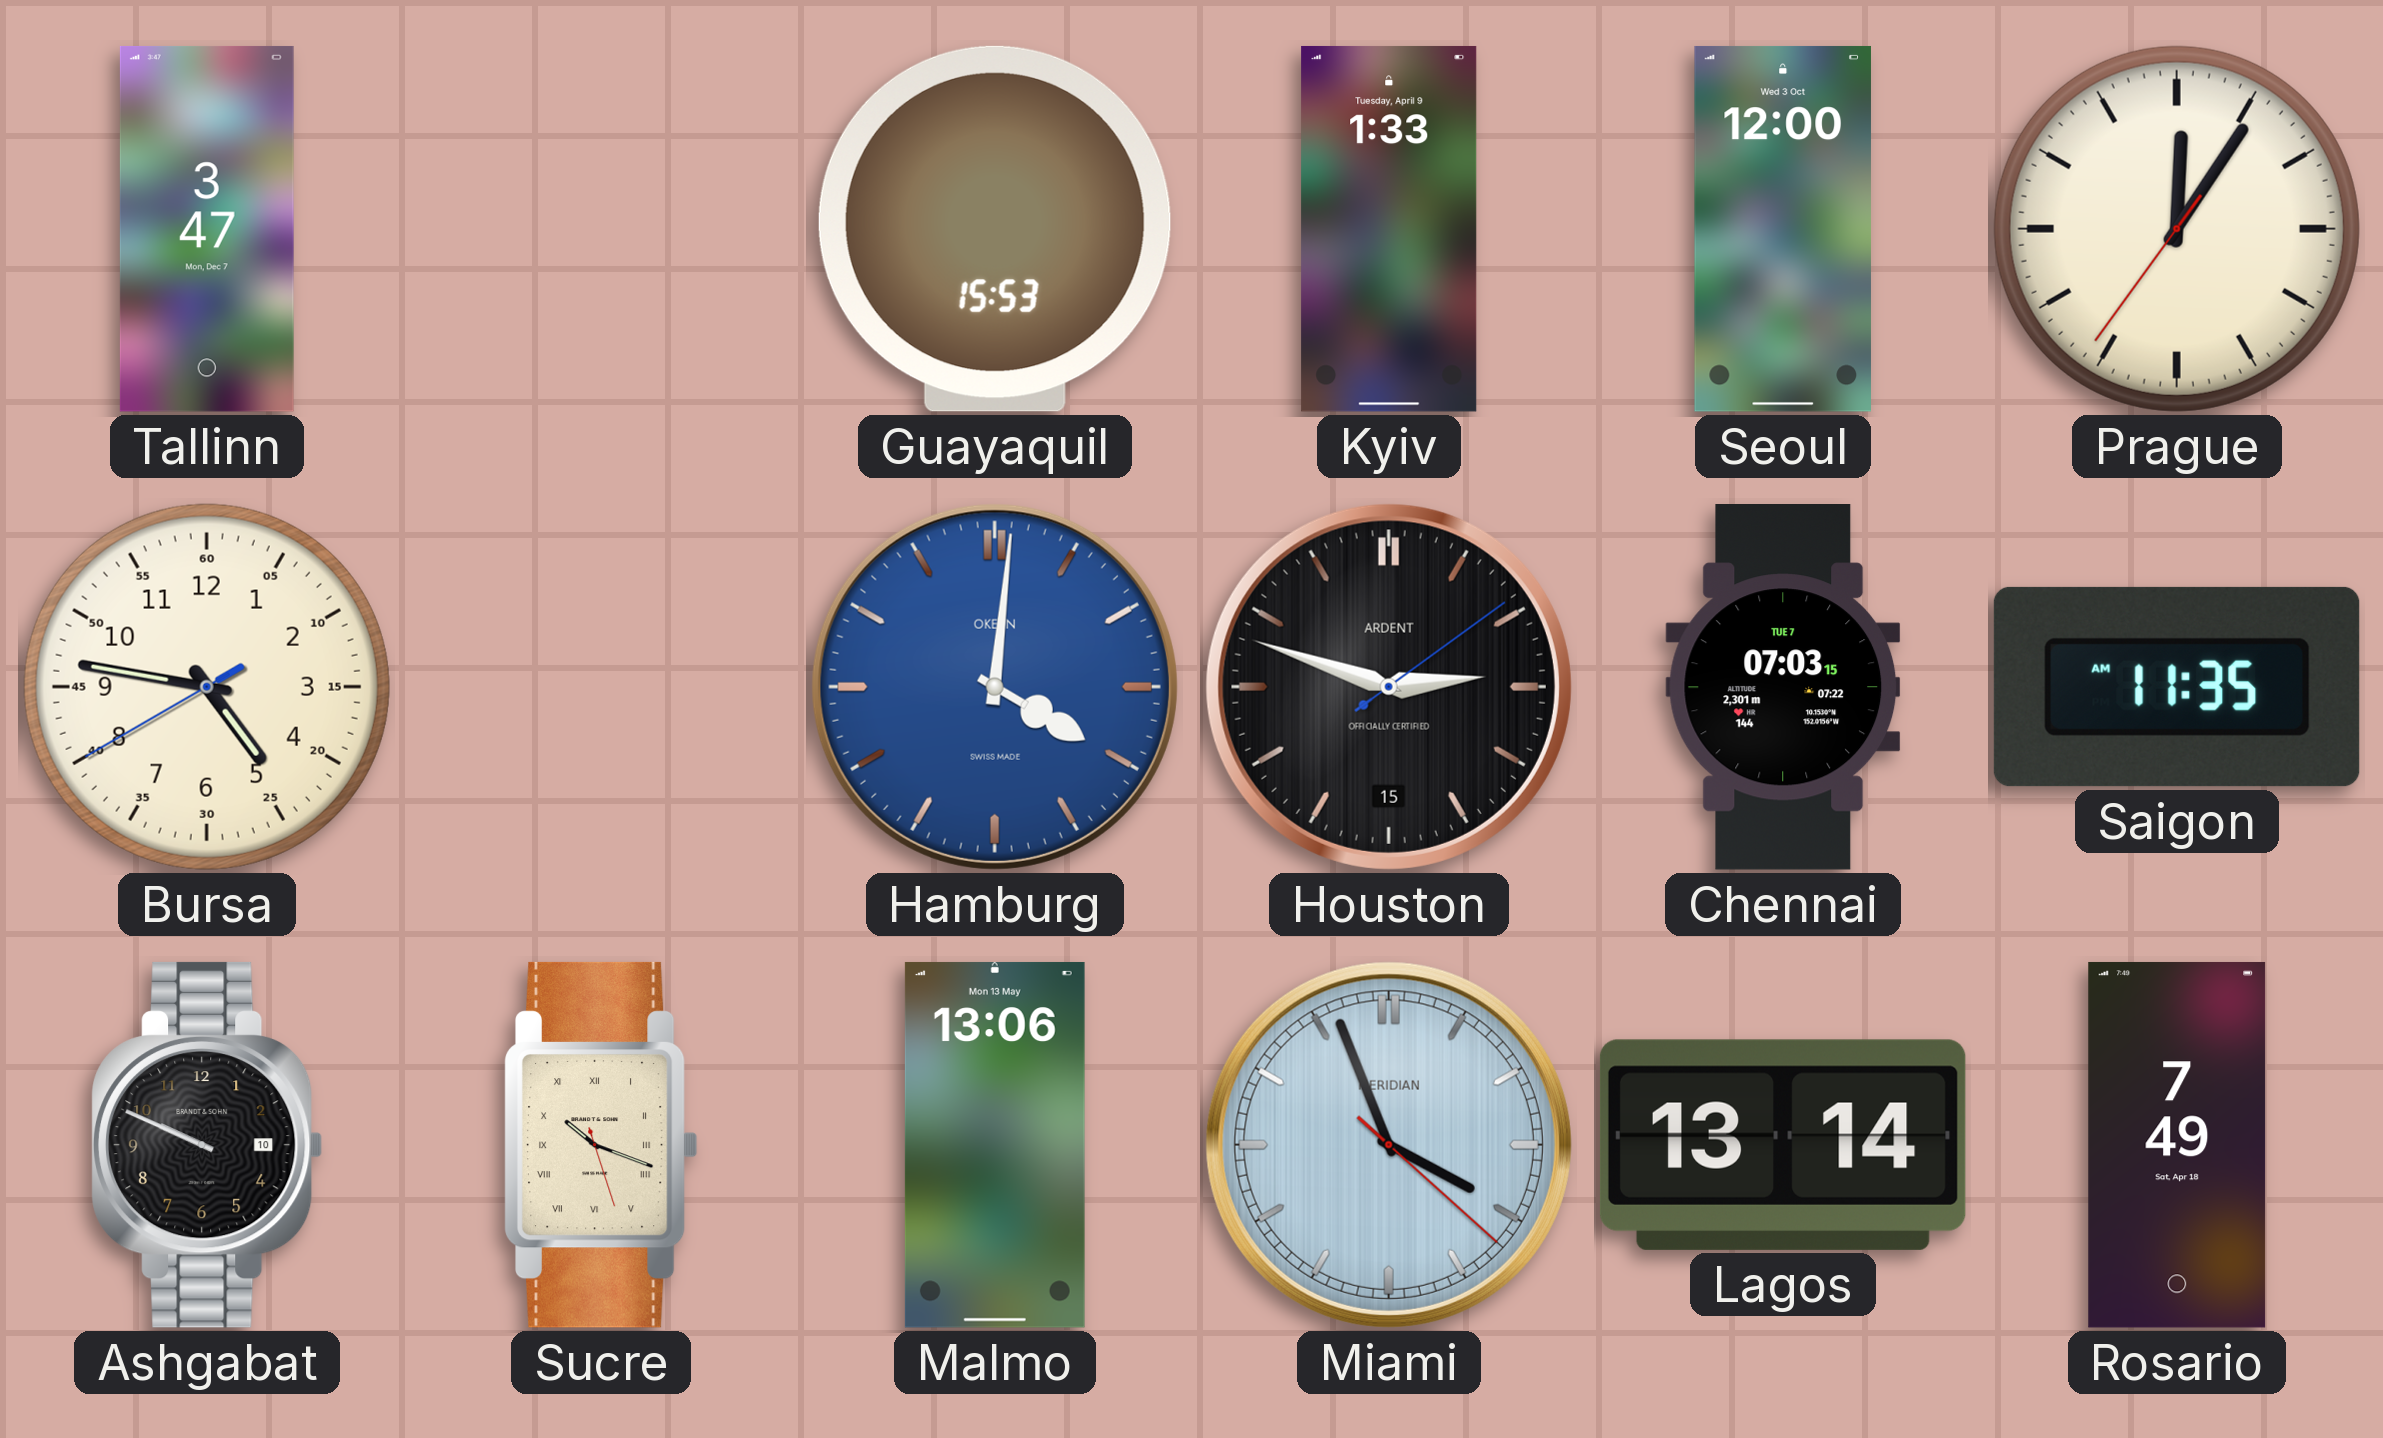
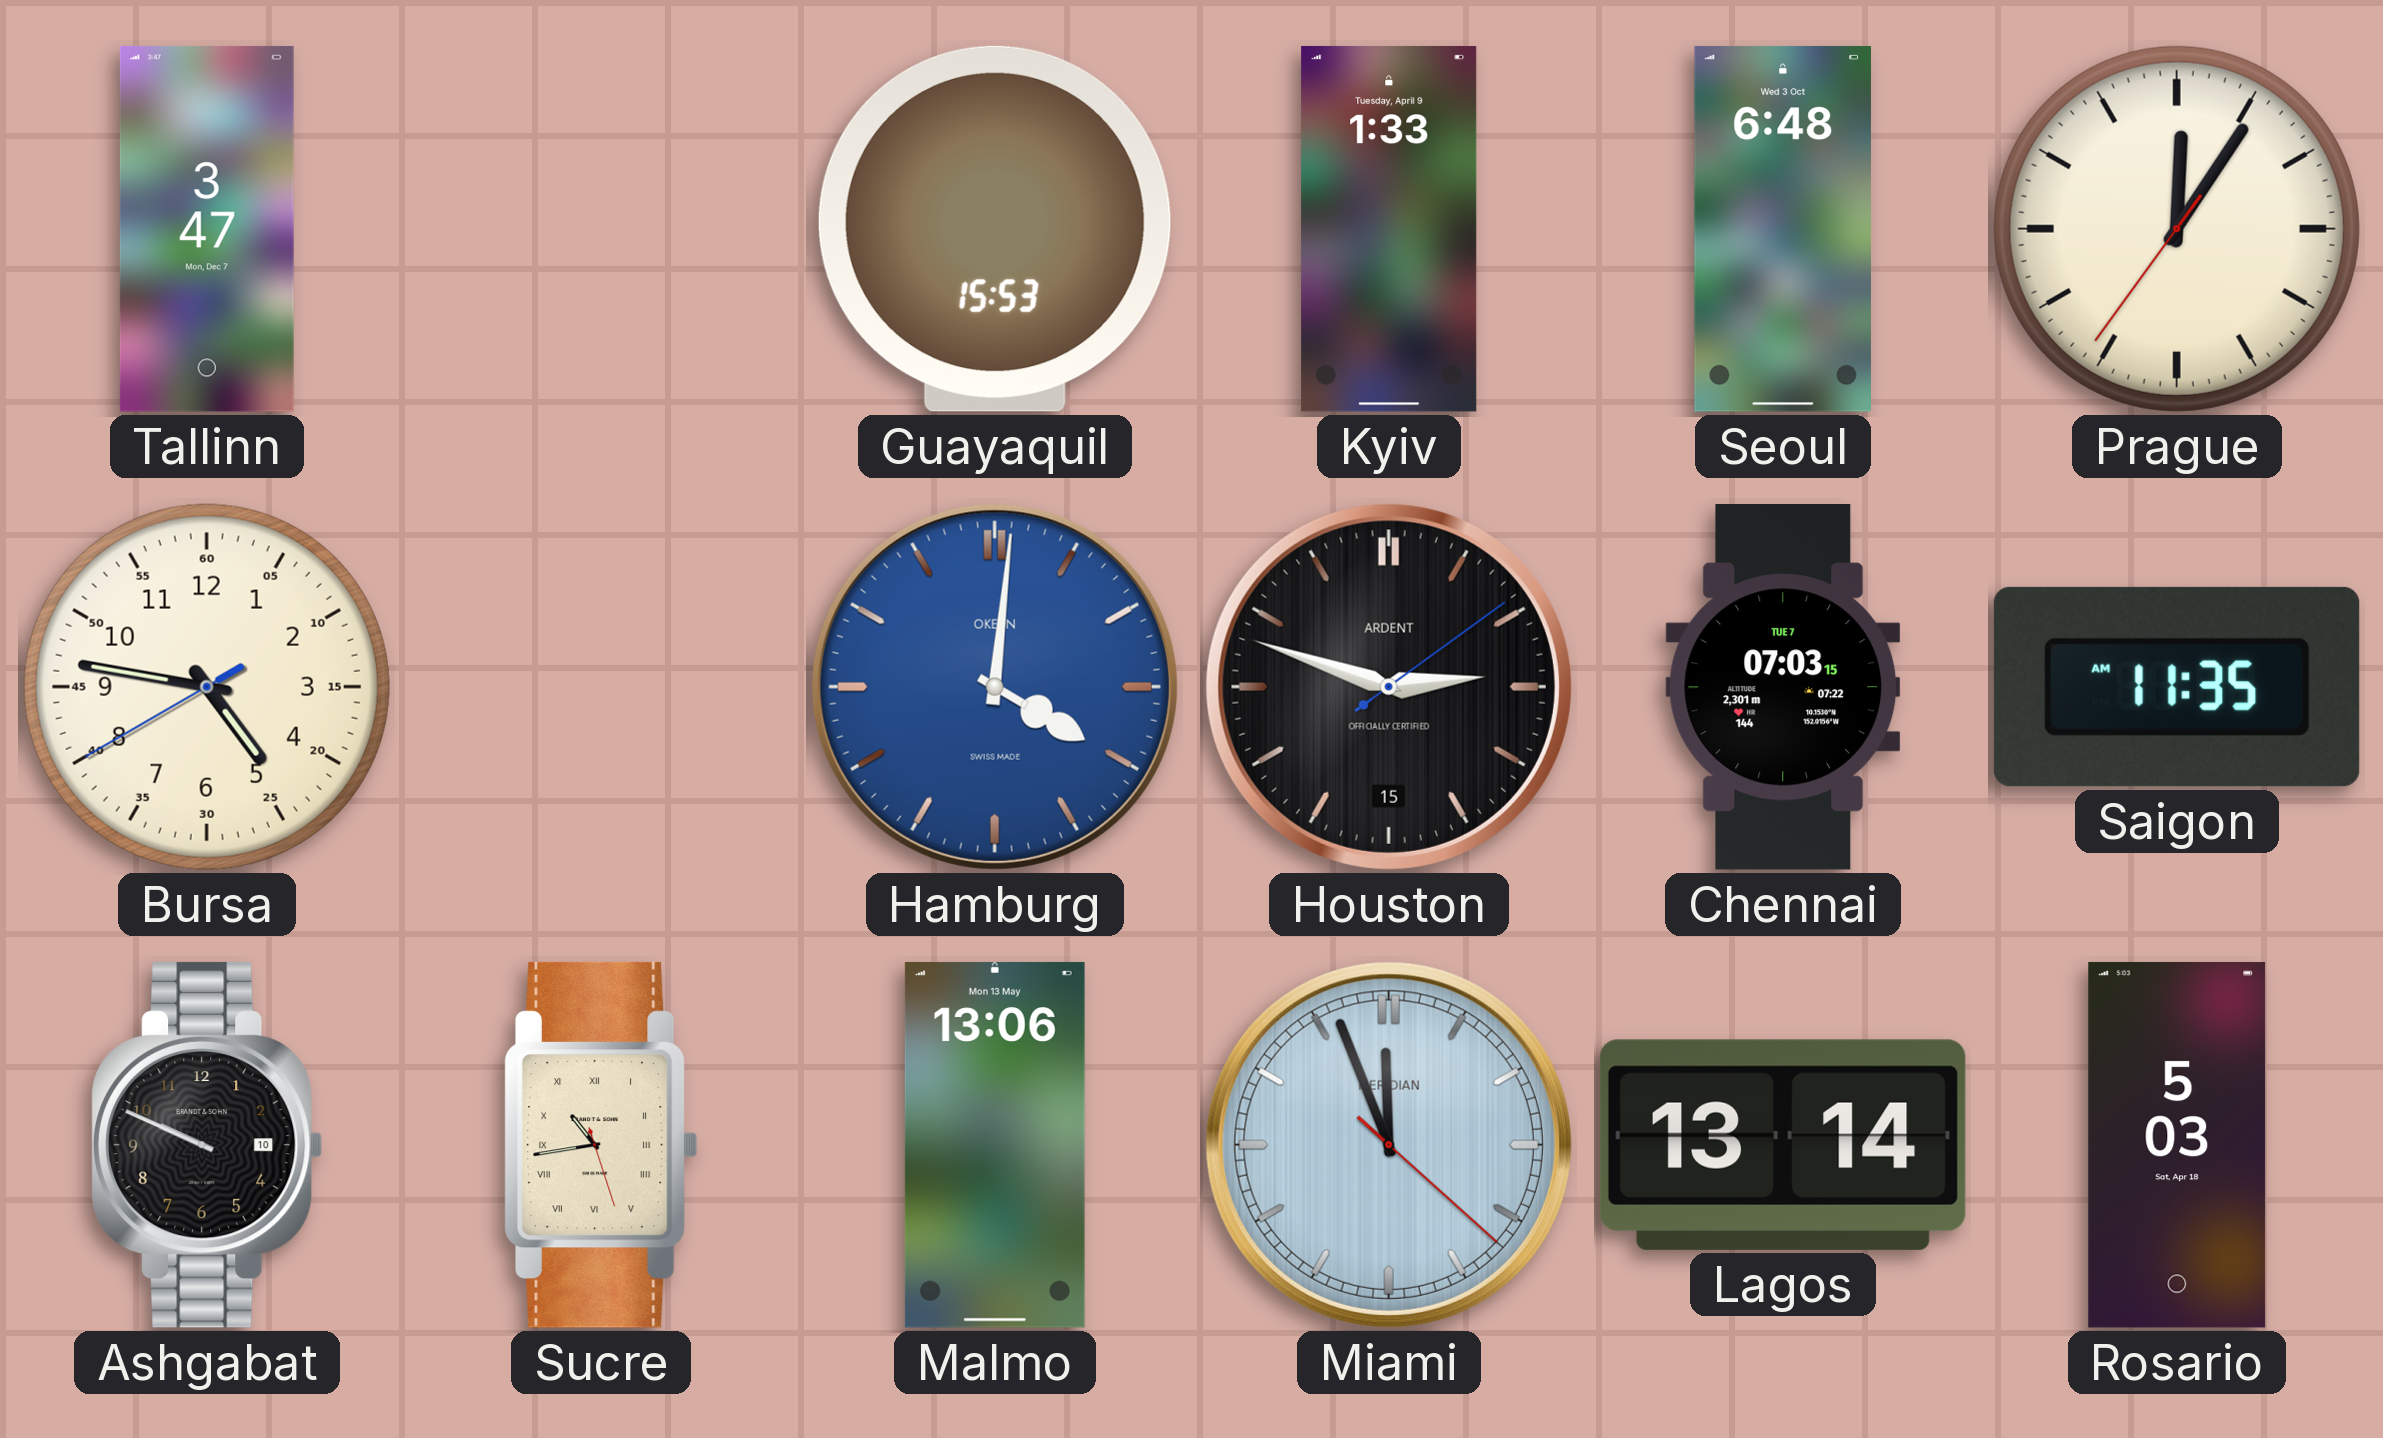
Seoul: 12:00 -> 6:48 (1783, 229)
Sucre: 10:18 -> 10:43 (601, 1145)
Miami: 3:56 -> 11:56 (1389, 1145)
Rosario: 7:49 -> 5:03 (2177, 1145)
